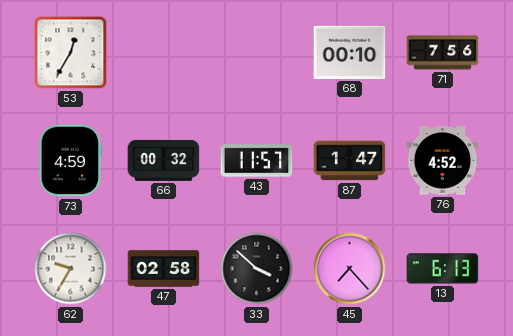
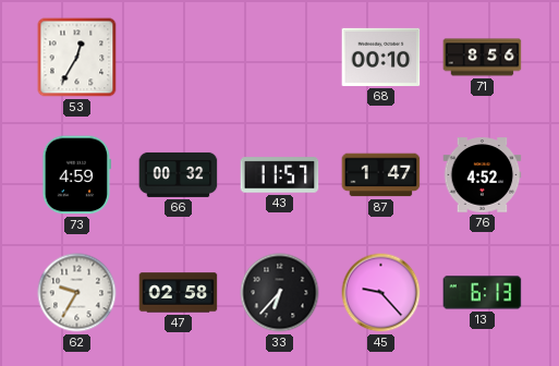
71: 7:56 -> 8:56 (483, 58)
33: 3:52 -> 6:37 (280, 293)
45: 7:23 -> 9:23 (381, 293)
